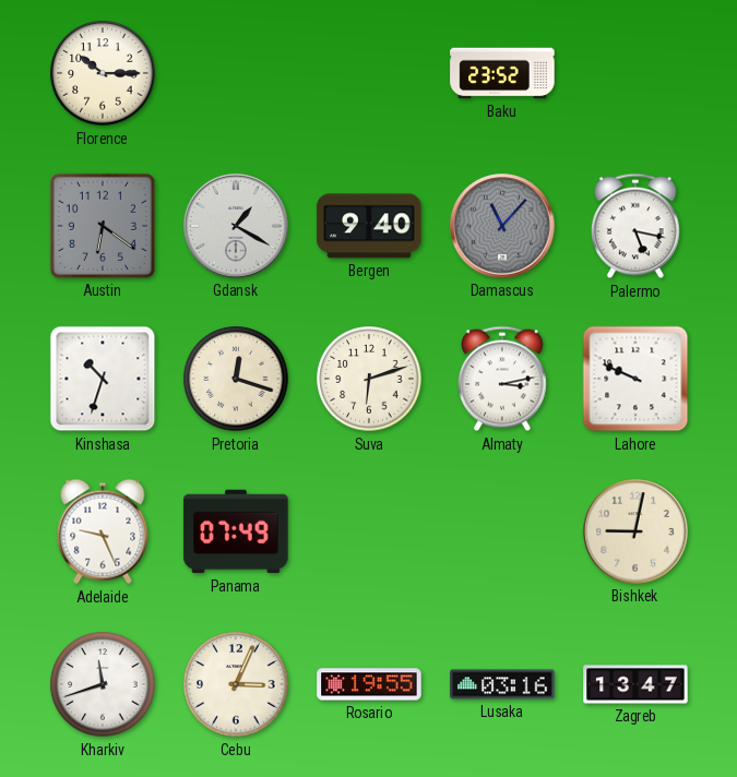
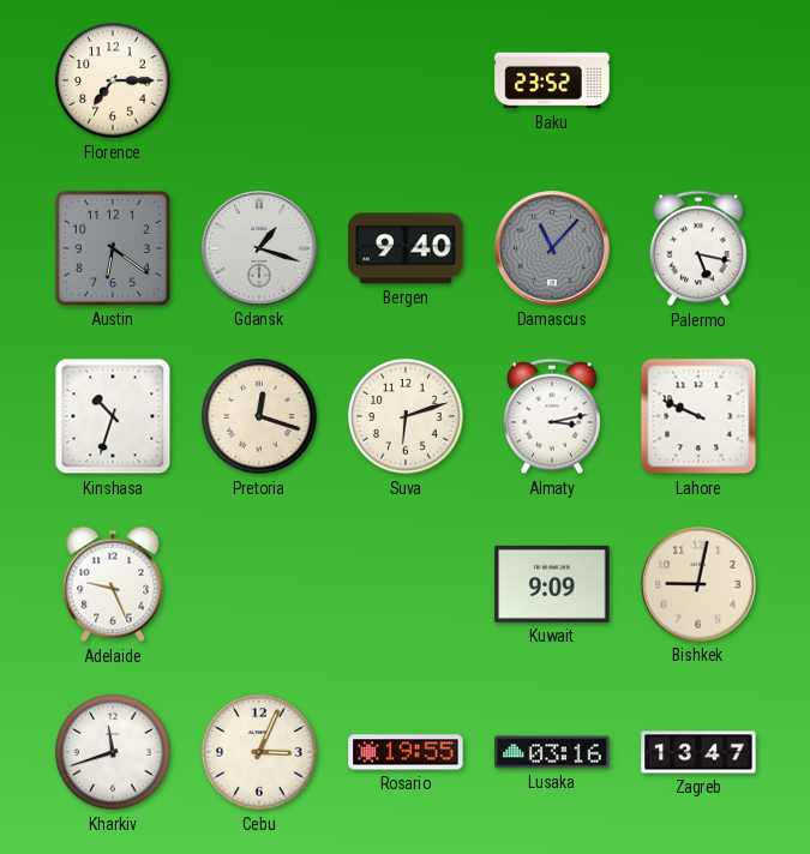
Florence: 10:15 -> 7:15 (113, 80)
Gdansk: 1:20 -> 1:18 (259, 248)
Panama: 07:49 -> none (236, 531)
Kuwait: none -> 9:09 (552, 584)
